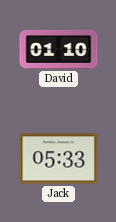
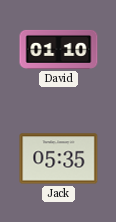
Jack: 05:33 -> 05:35 (59, 159)
